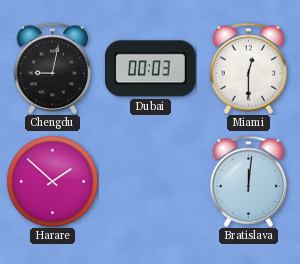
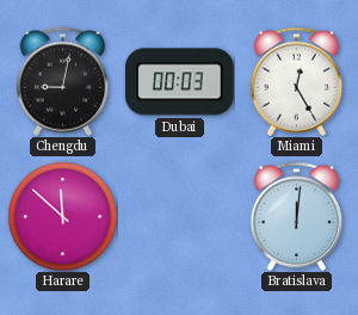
Miami: 12:30 -> 12:25 (297, 81)
Harare: 1:52 -> 11:52 (62, 216)
